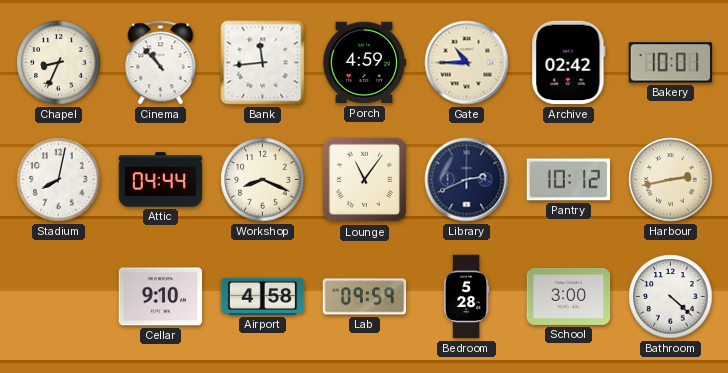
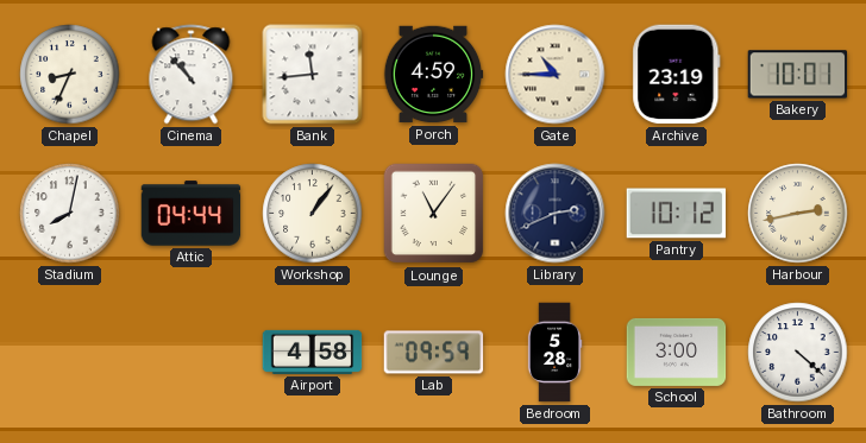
Archive: 02:42 -> 23:19 (677, 75)
Workshop: 8:19 -> 1:06 (313, 214)
Cellar: 9:10 -> none (161, 297)
